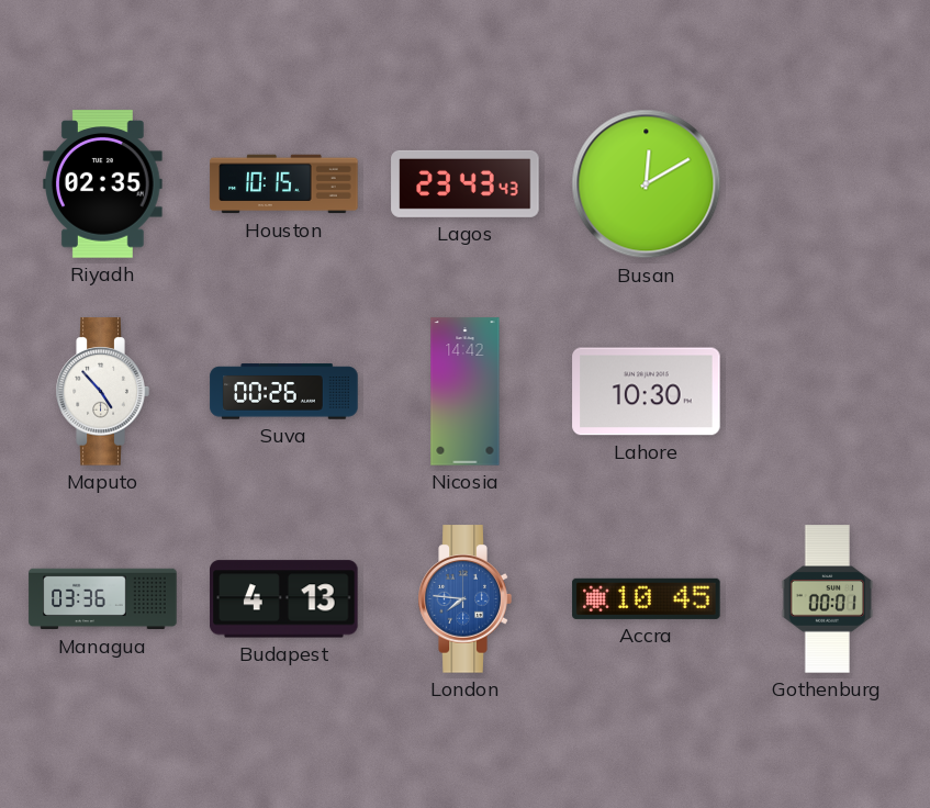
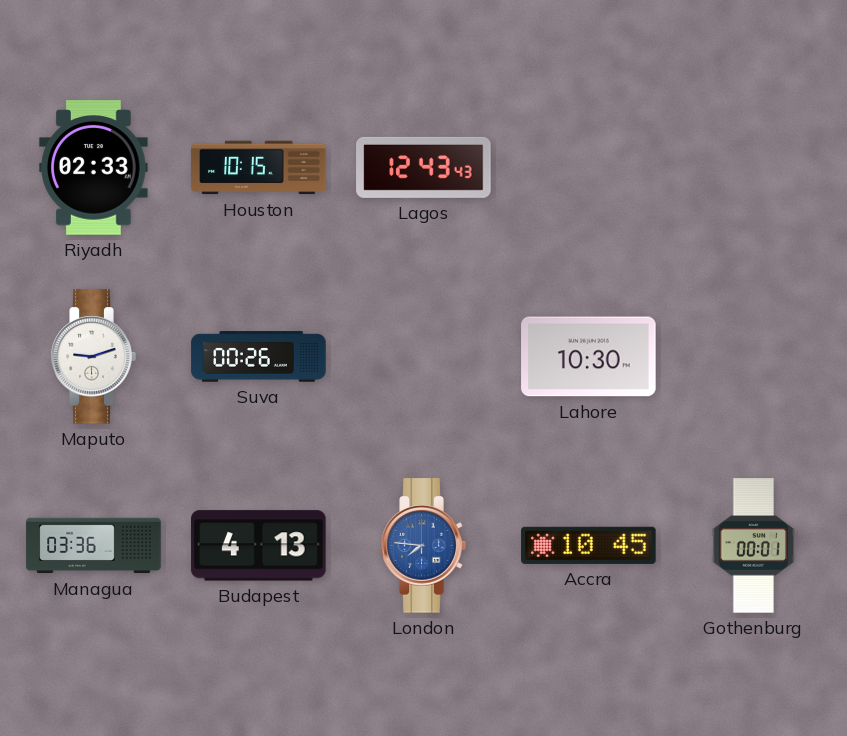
Riyadh: 02:35 -> 02:33 (94, 168)
Lagos: 23:43 -> 12:43 (424, 167)
Busan: 12:10 -> none (647, 184)
Maputo: 4:53 -> 9:12 (93, 357)
Nicosia: 14:42 -> none (466, 392)
